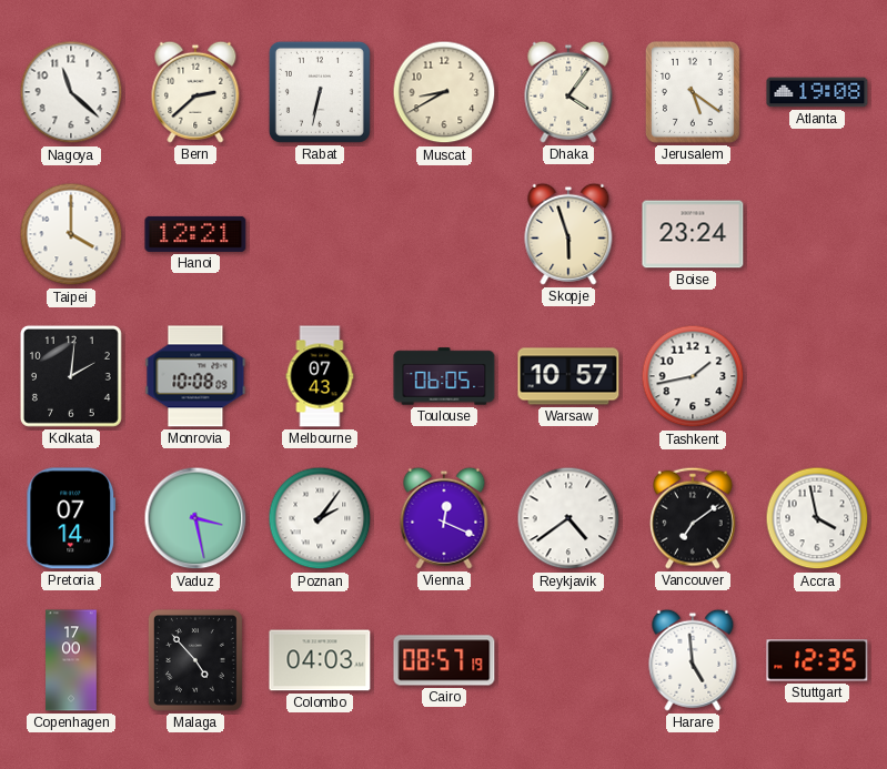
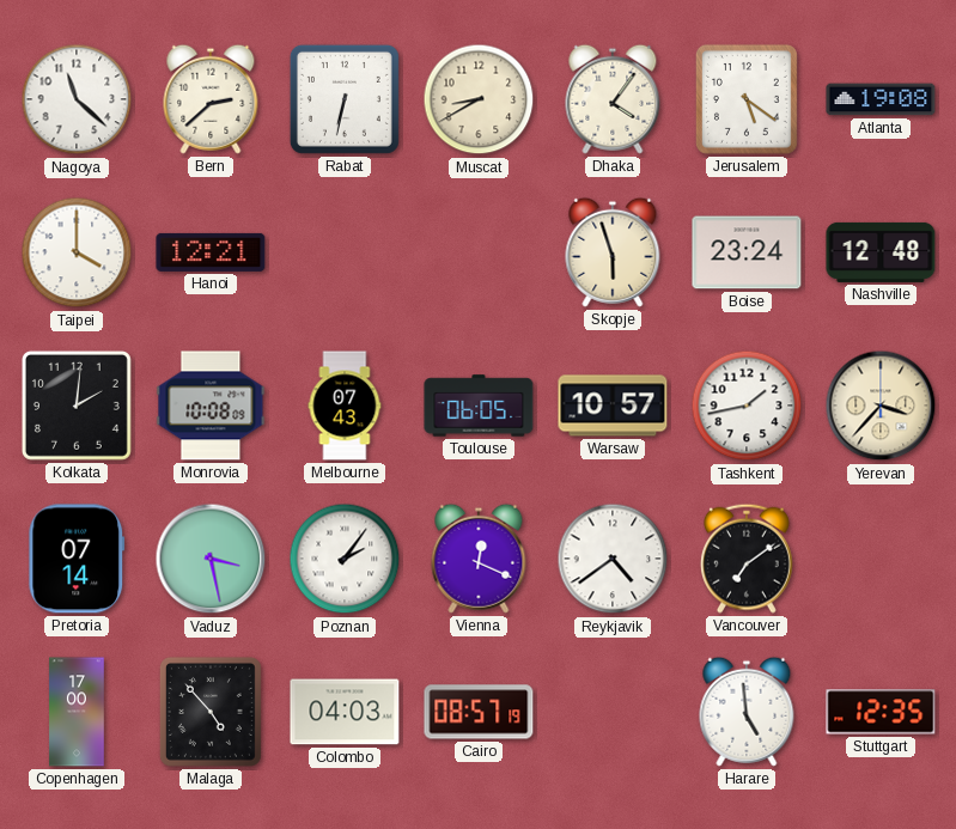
Nashville: none -> 12:48 (881, 252)
Yerevan: none -> 3:37 (881, 406)
Accra: 3:58 -> none (817, 518)
